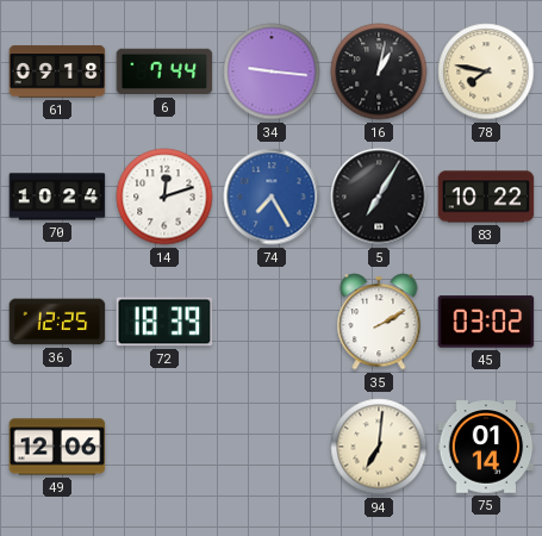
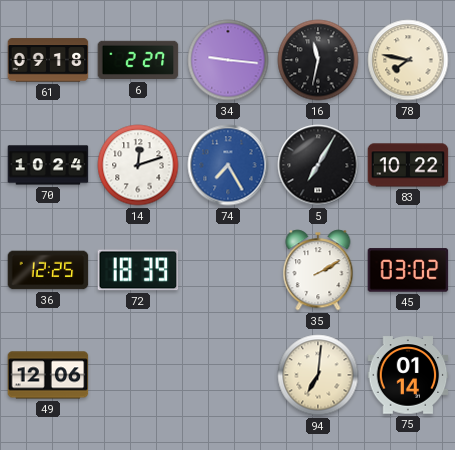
6: 7:44 -> 2:27 (138, 60)
16: 1:02 -> 11:32 (318, 60)
